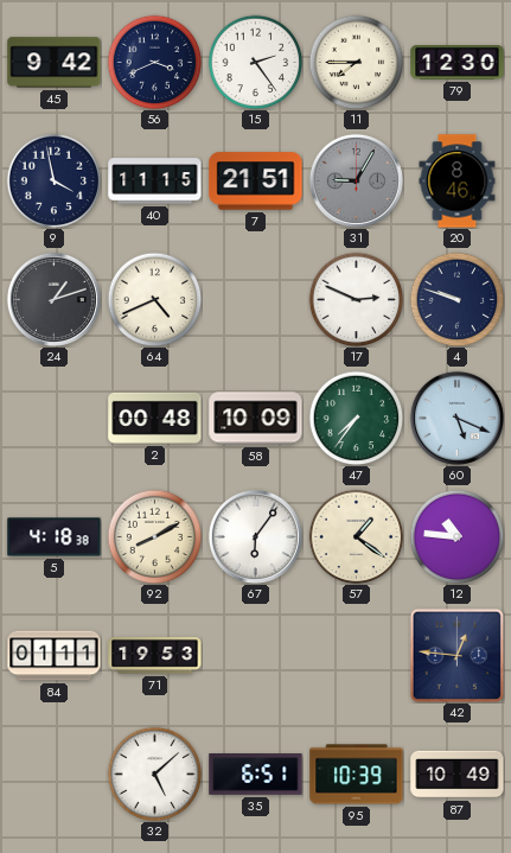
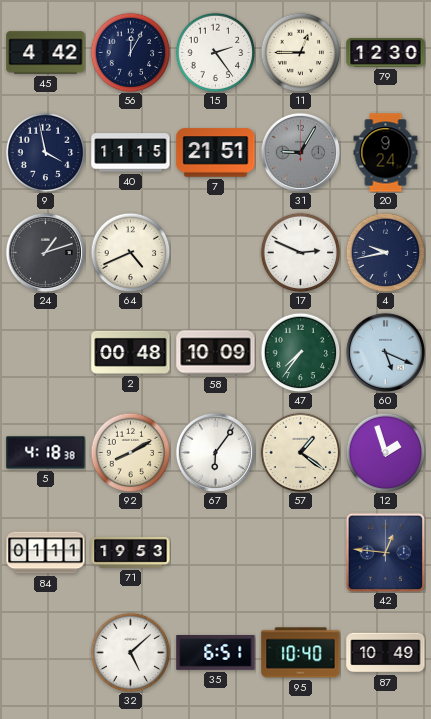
45: 9:42 -> 4:42 (46, 53)
56: 3:41 -> 12:05 (130, 52)
11: 7:45 -> 12:45 (300, 52)
20: 8:46 -> 9:24 (386, 153)
4: 9:48 -> 9:43 (385, 252)
12: 10:46 -> 1:57 (385, 452)
95: 10:39 -> 10:40 (301, 653)
